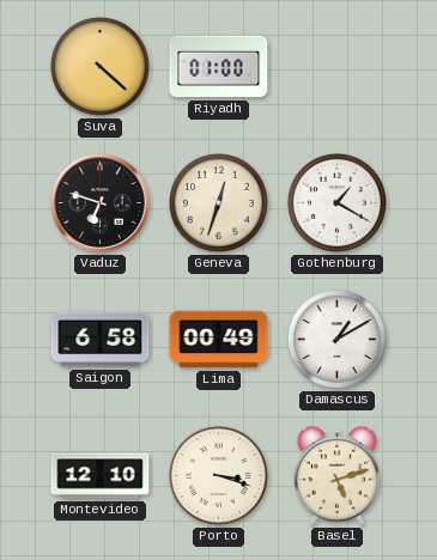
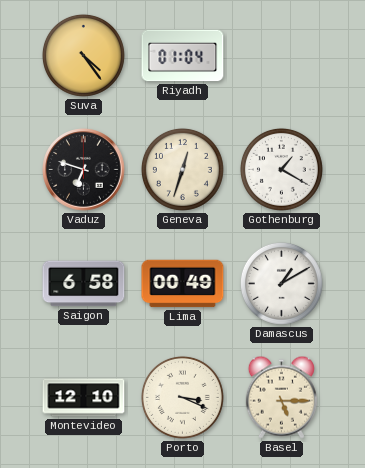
Suva: 4:22 -> 4:24 (83, 55)
Riyadh: 01:00 -> 01:04 (183, 56)
Porto: 3:18 -> 3:19 (182, 397)
Basel: 5:12 -> 5:15 (281, 397)
